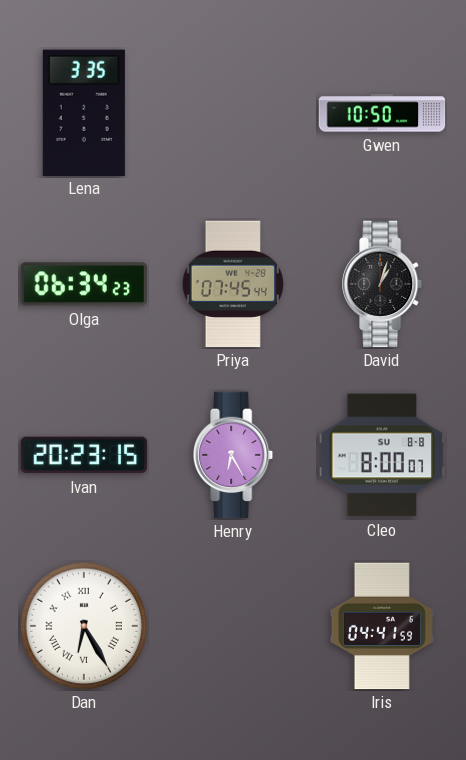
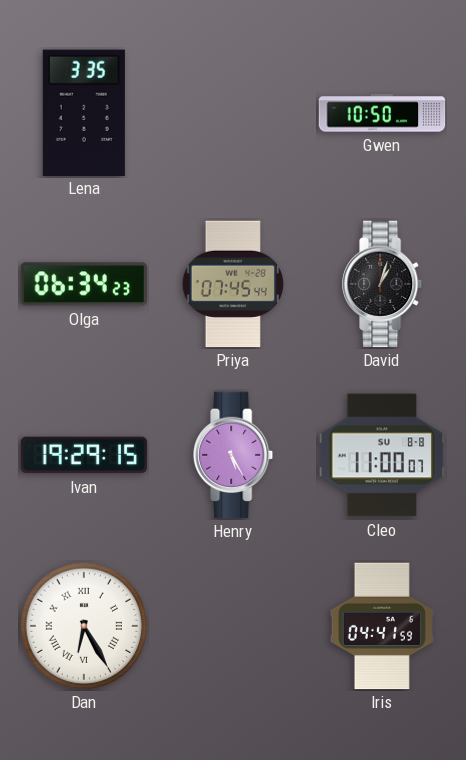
Ivan: 20:23 -> 19:29 (84, 455)
Henry: 6:25 -> 5:25 (234, 455)
Cleo: 8:00 -> 11:00 (382, 455)
